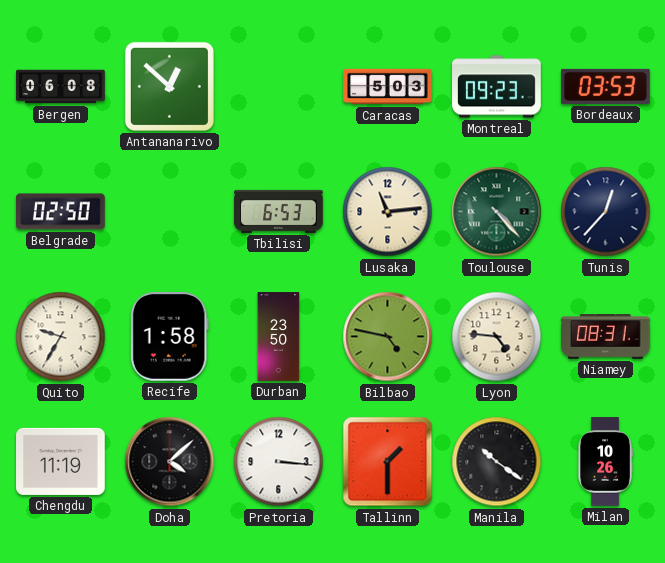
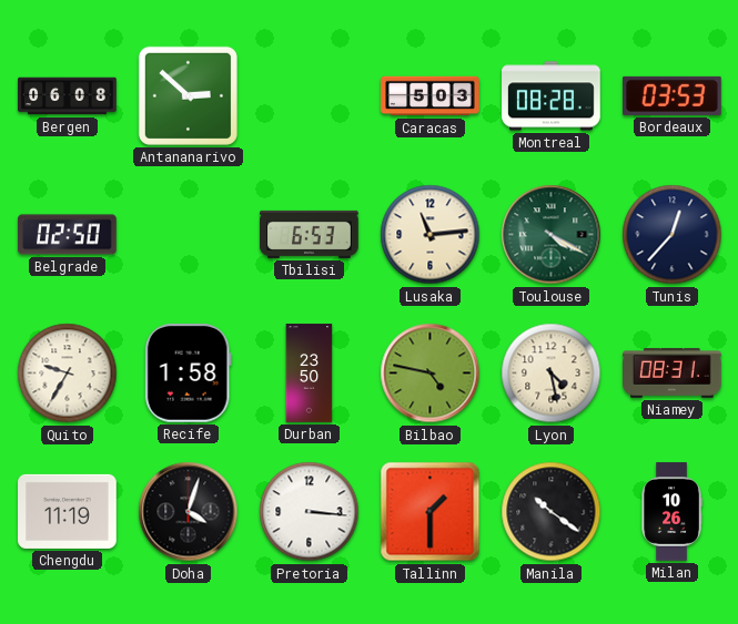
Antananarivo: 12:52 -> 2:52 (188, 95)
Montreal: 09:23 -> 08:28 (552, 96)
Toulouse: 4:23 -> 4:20 (552, 235)
Lyon: 4:46 -> 4:28 (552, 374)
Doha: 4:08 -> 4:03 (189, 512)
